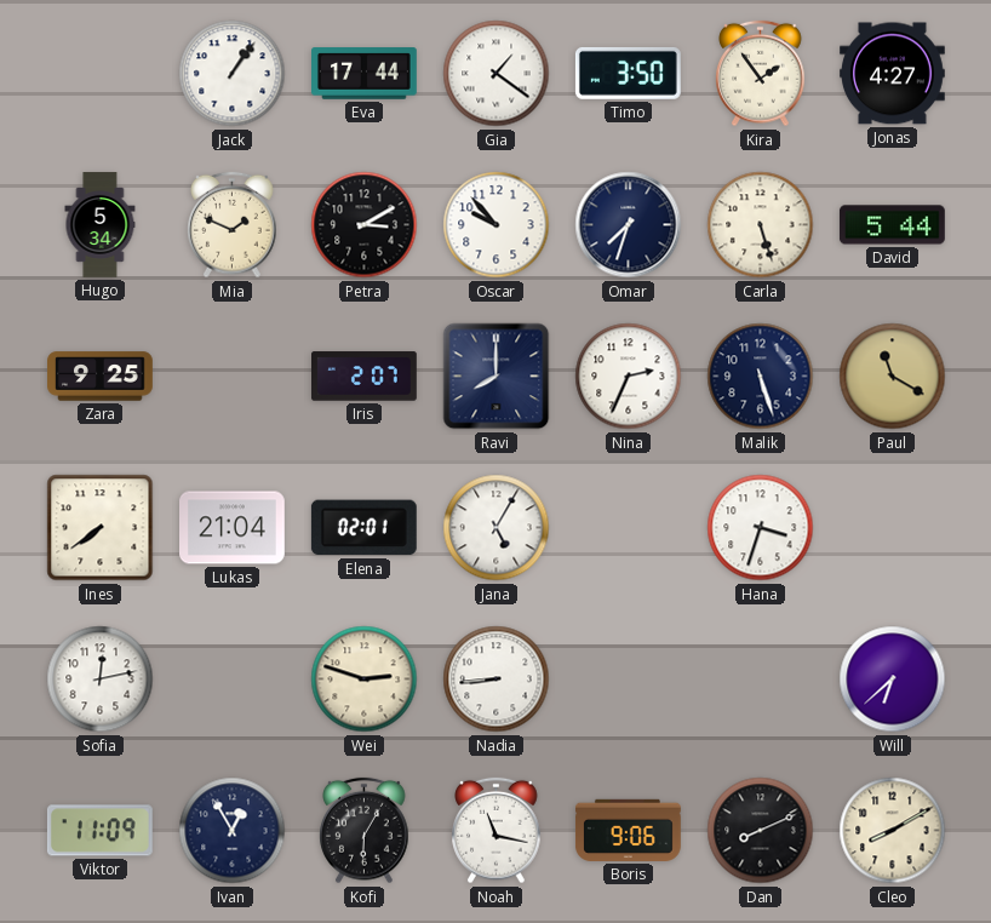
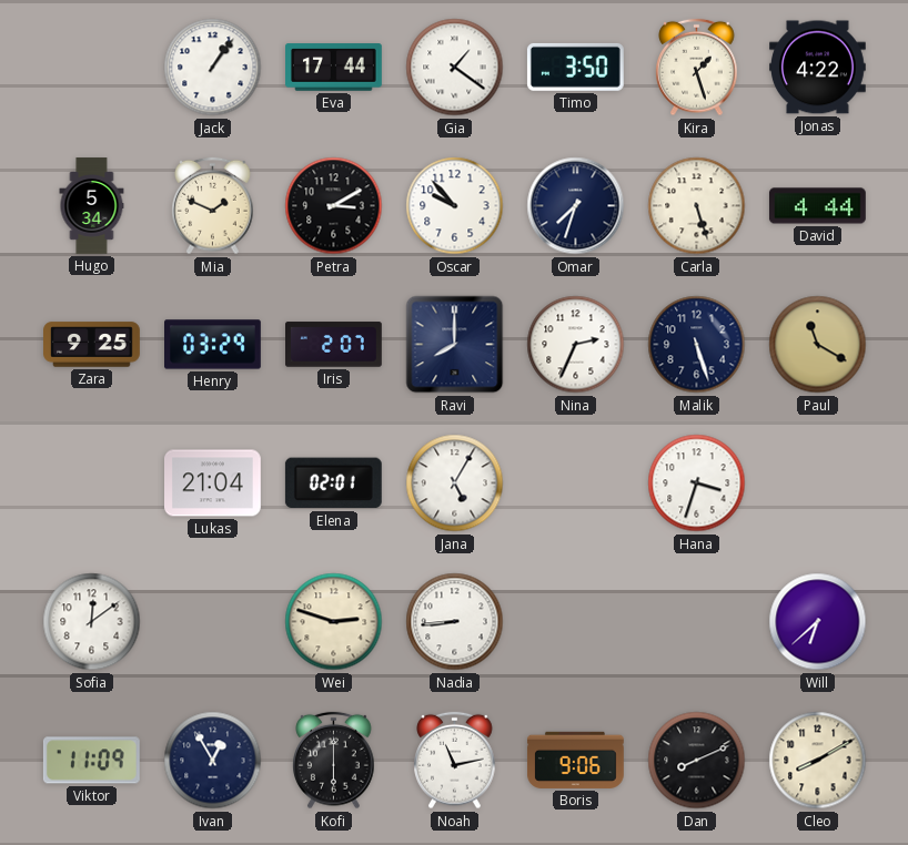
Kira: 1:54 -> 1:27 (697, 68)
Jonas: 4:27 -> 4:22 (818, 68)
David: 5:44 -> 4:44 (818, 206)
Henry: none -> 03:29 (213, 345)
Ines: 7:39 -> none (101, 528)
Sofia: 12:13 -> 12:09 (92, 622)
Kofi: 6:05 -> 6:00 (334, 761)
Noah: 11:17 -> 11:13 (455, 761)
